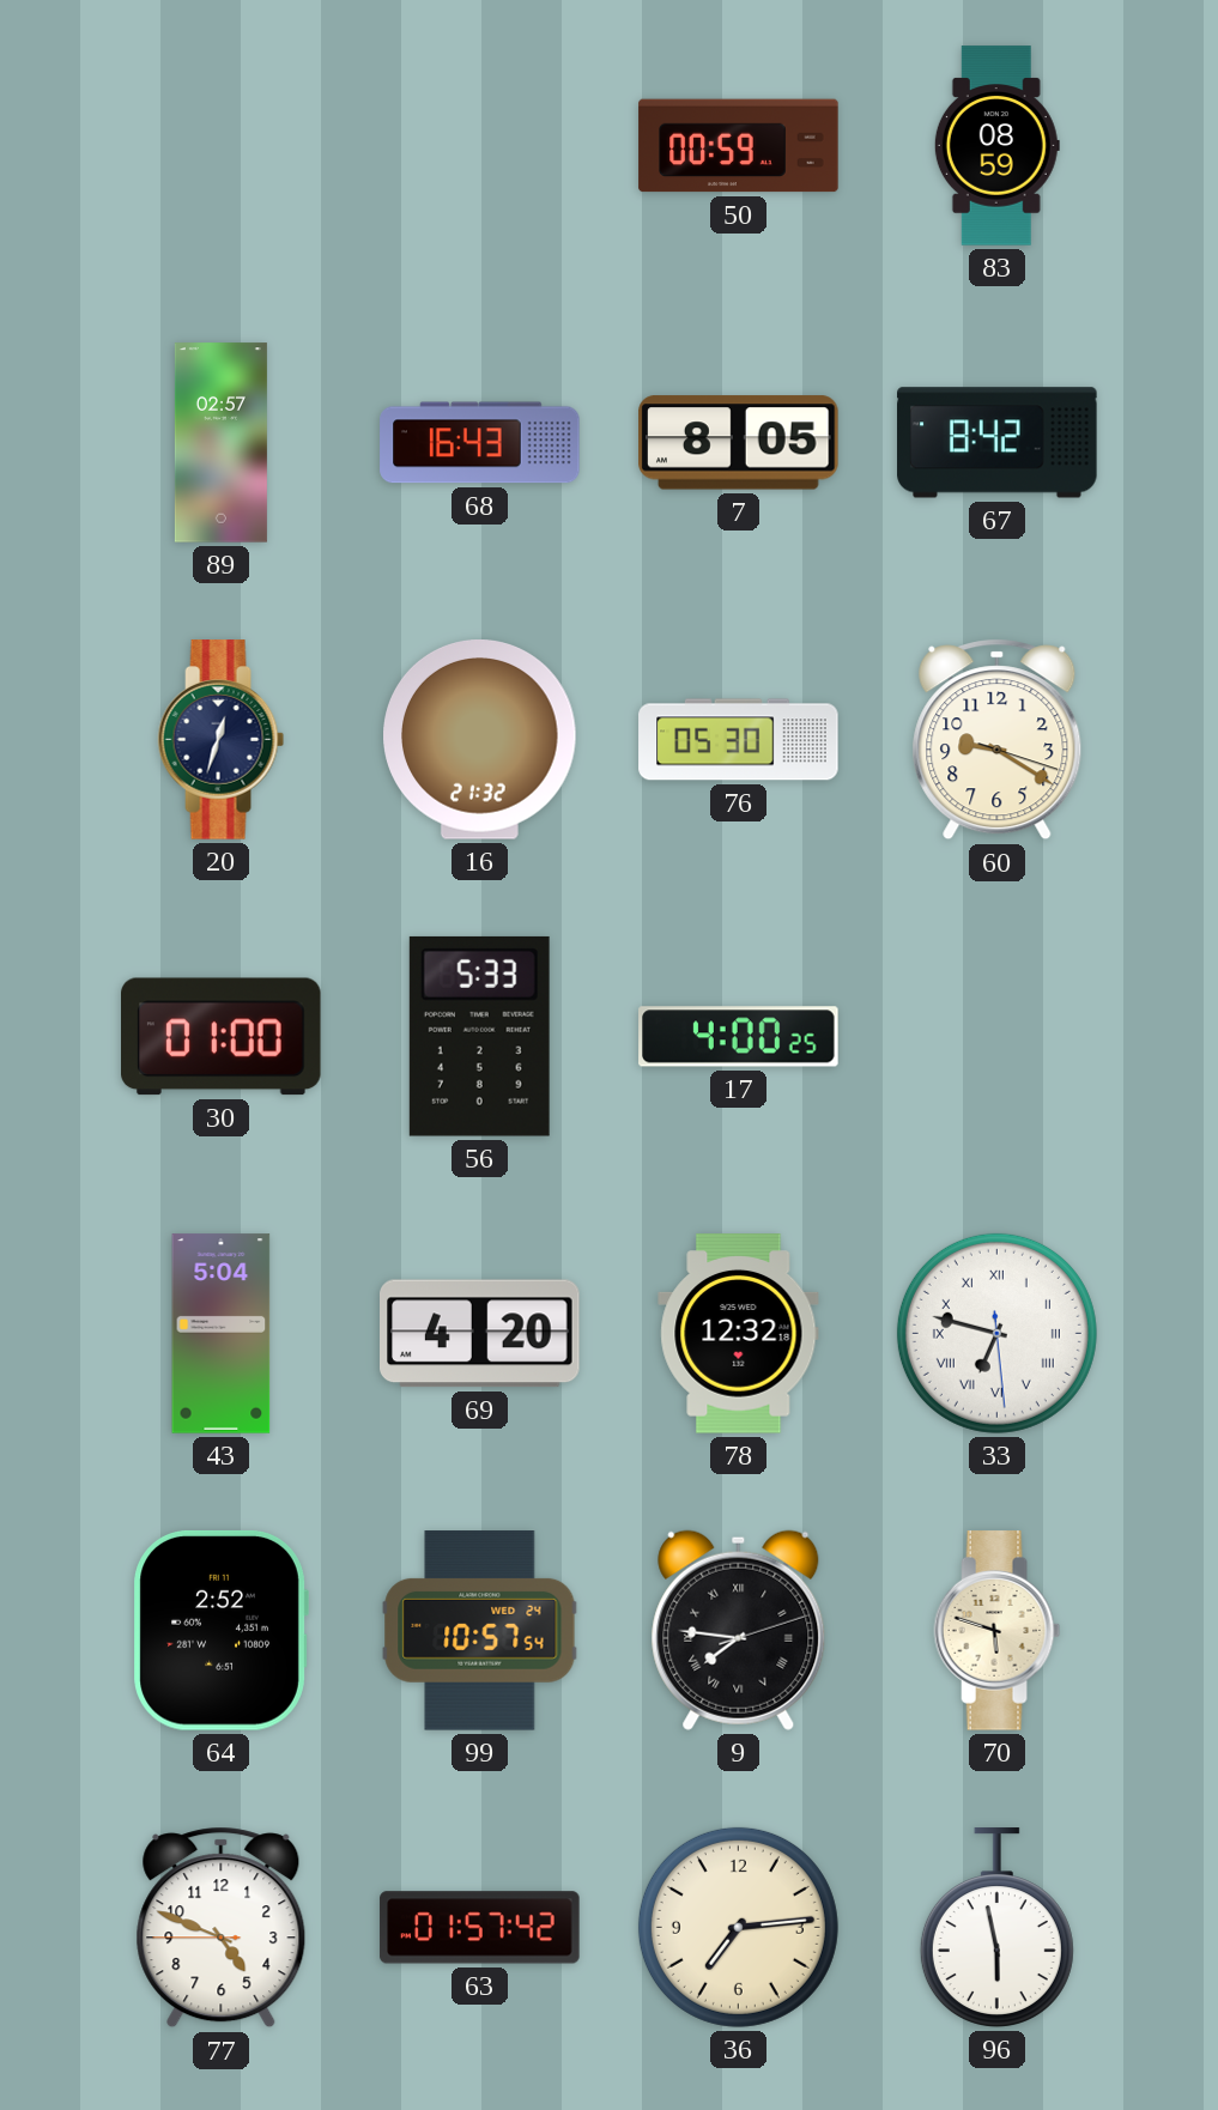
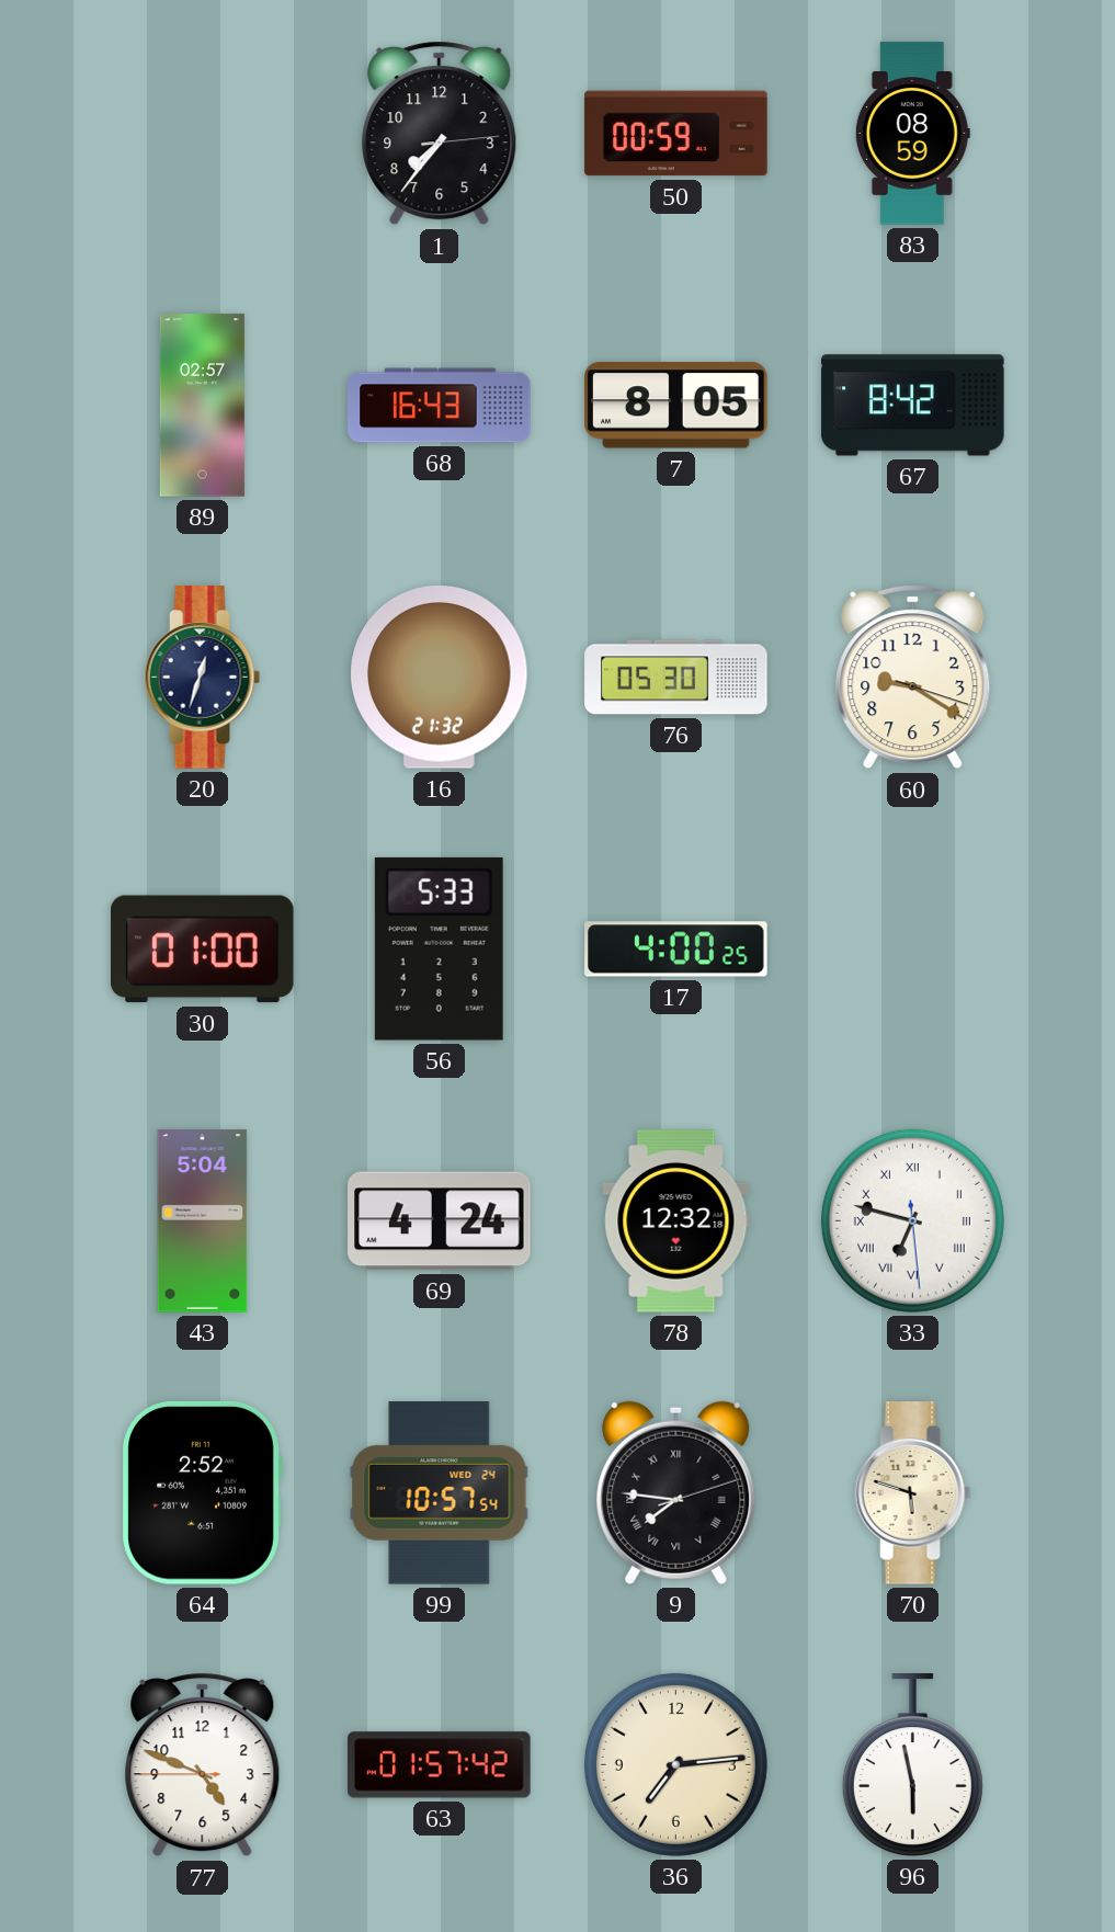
1: none -> 7:36 (440, 134)
69: 4:20 -> 4:24 (440, 1221)
